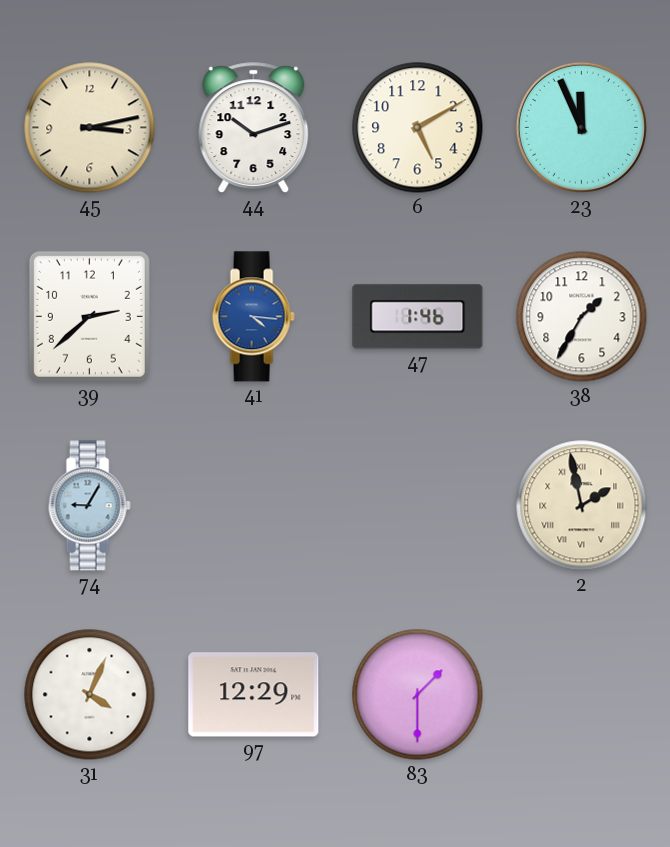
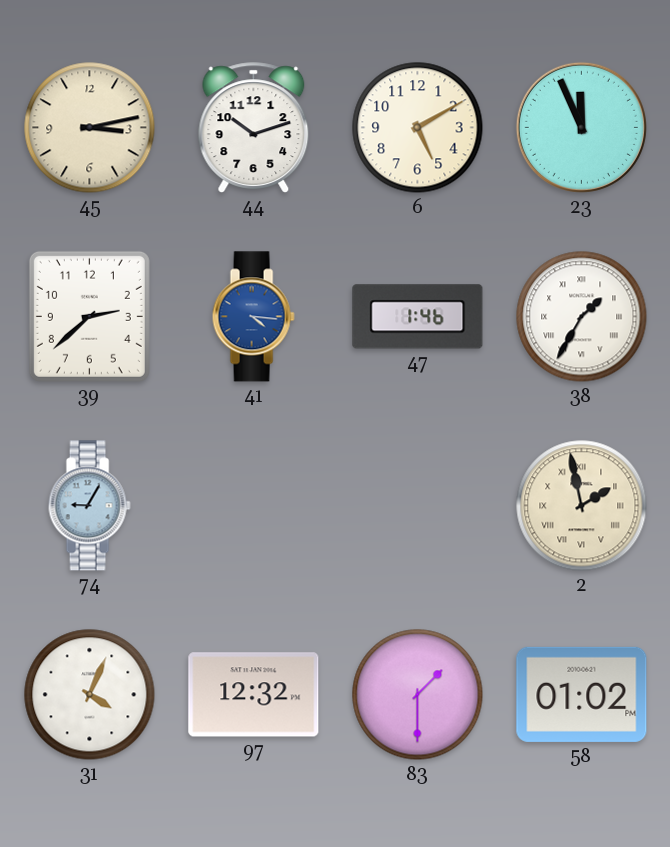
38 numerals: Arabic -> Roman (582, 317)
97: 12:29 -> 12:32 (254, 695)
58: none -> 01:02 (582, 694)
